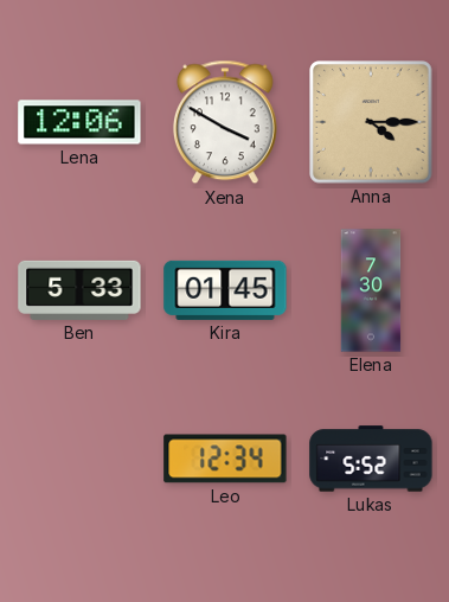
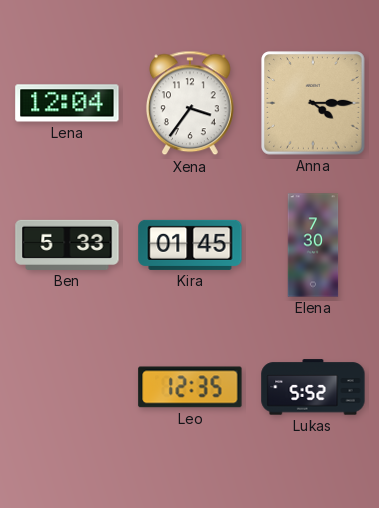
Lena: 12:06 -> 12:04 (67, 103)
Xena: 3:50 -> 3:36 (190, 103)
Leo: 12:34 -> 12:35 (190, 387)
